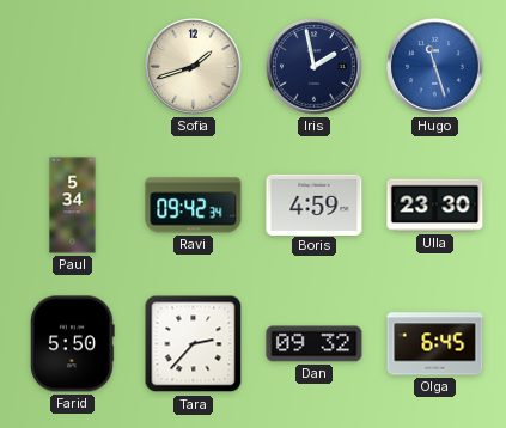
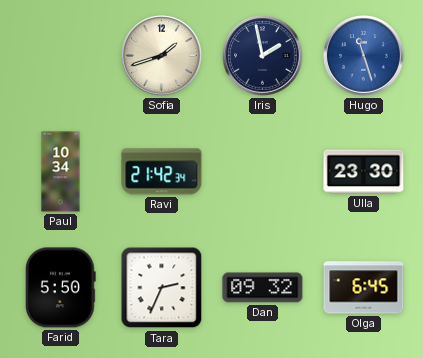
Paul: 5:34 -> 10:34 (61, 172)
Ravi: 09:42 -> 21:42 (162, 172)
Boris: 4:59 -> none (315, 204)
Tara: 2:37 -> 2:34 (162, 288)
